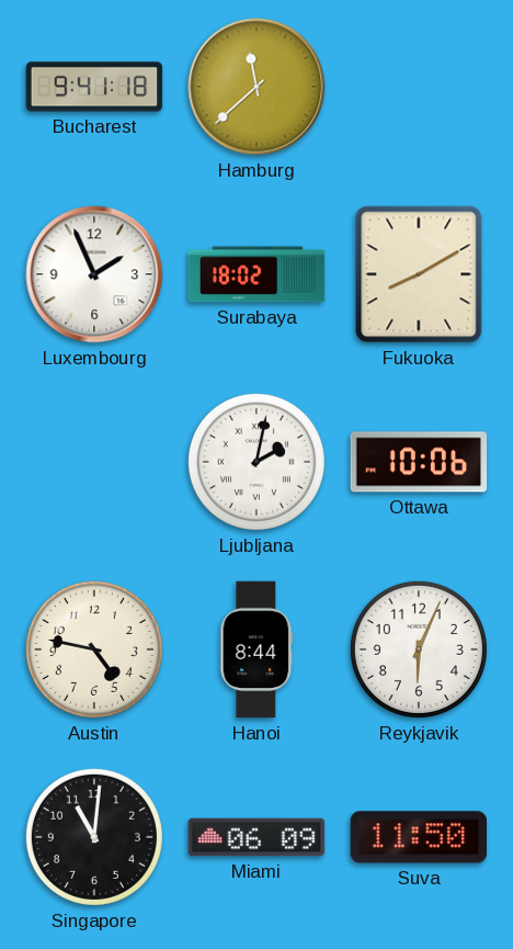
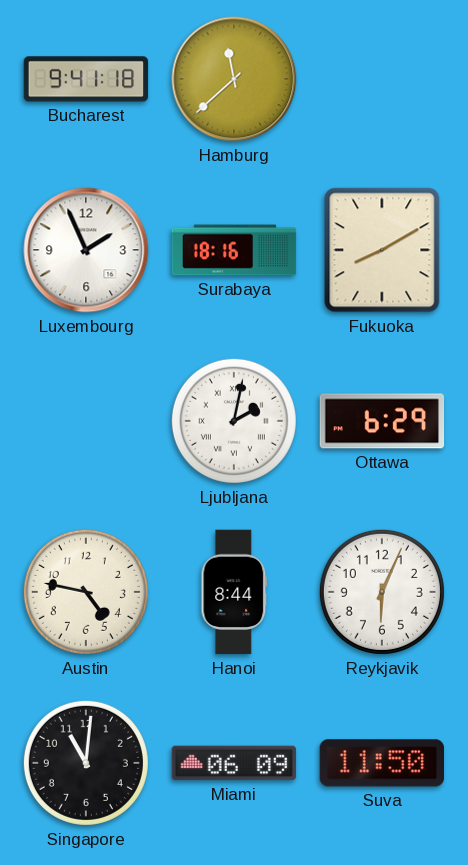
Surabaya: 18:02 -> 18:16 (234, 250)
Ottawa: 10:06 -> 6:29 (382, 421)
